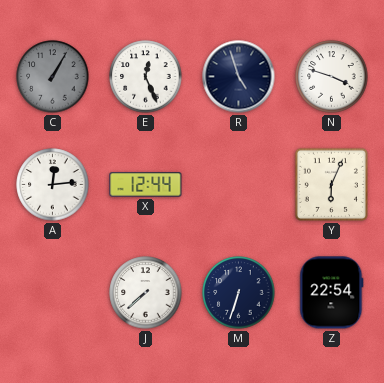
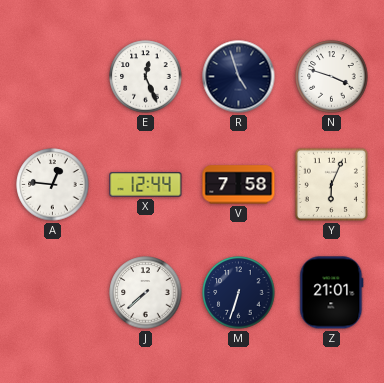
C: 1:05 -> none (53, 77)
A: 12:14 -> 12:46 (53, 185)
V: none -> 7:58 (239, 185)
Z: 22:54 -> 21:01 (332, 293)
